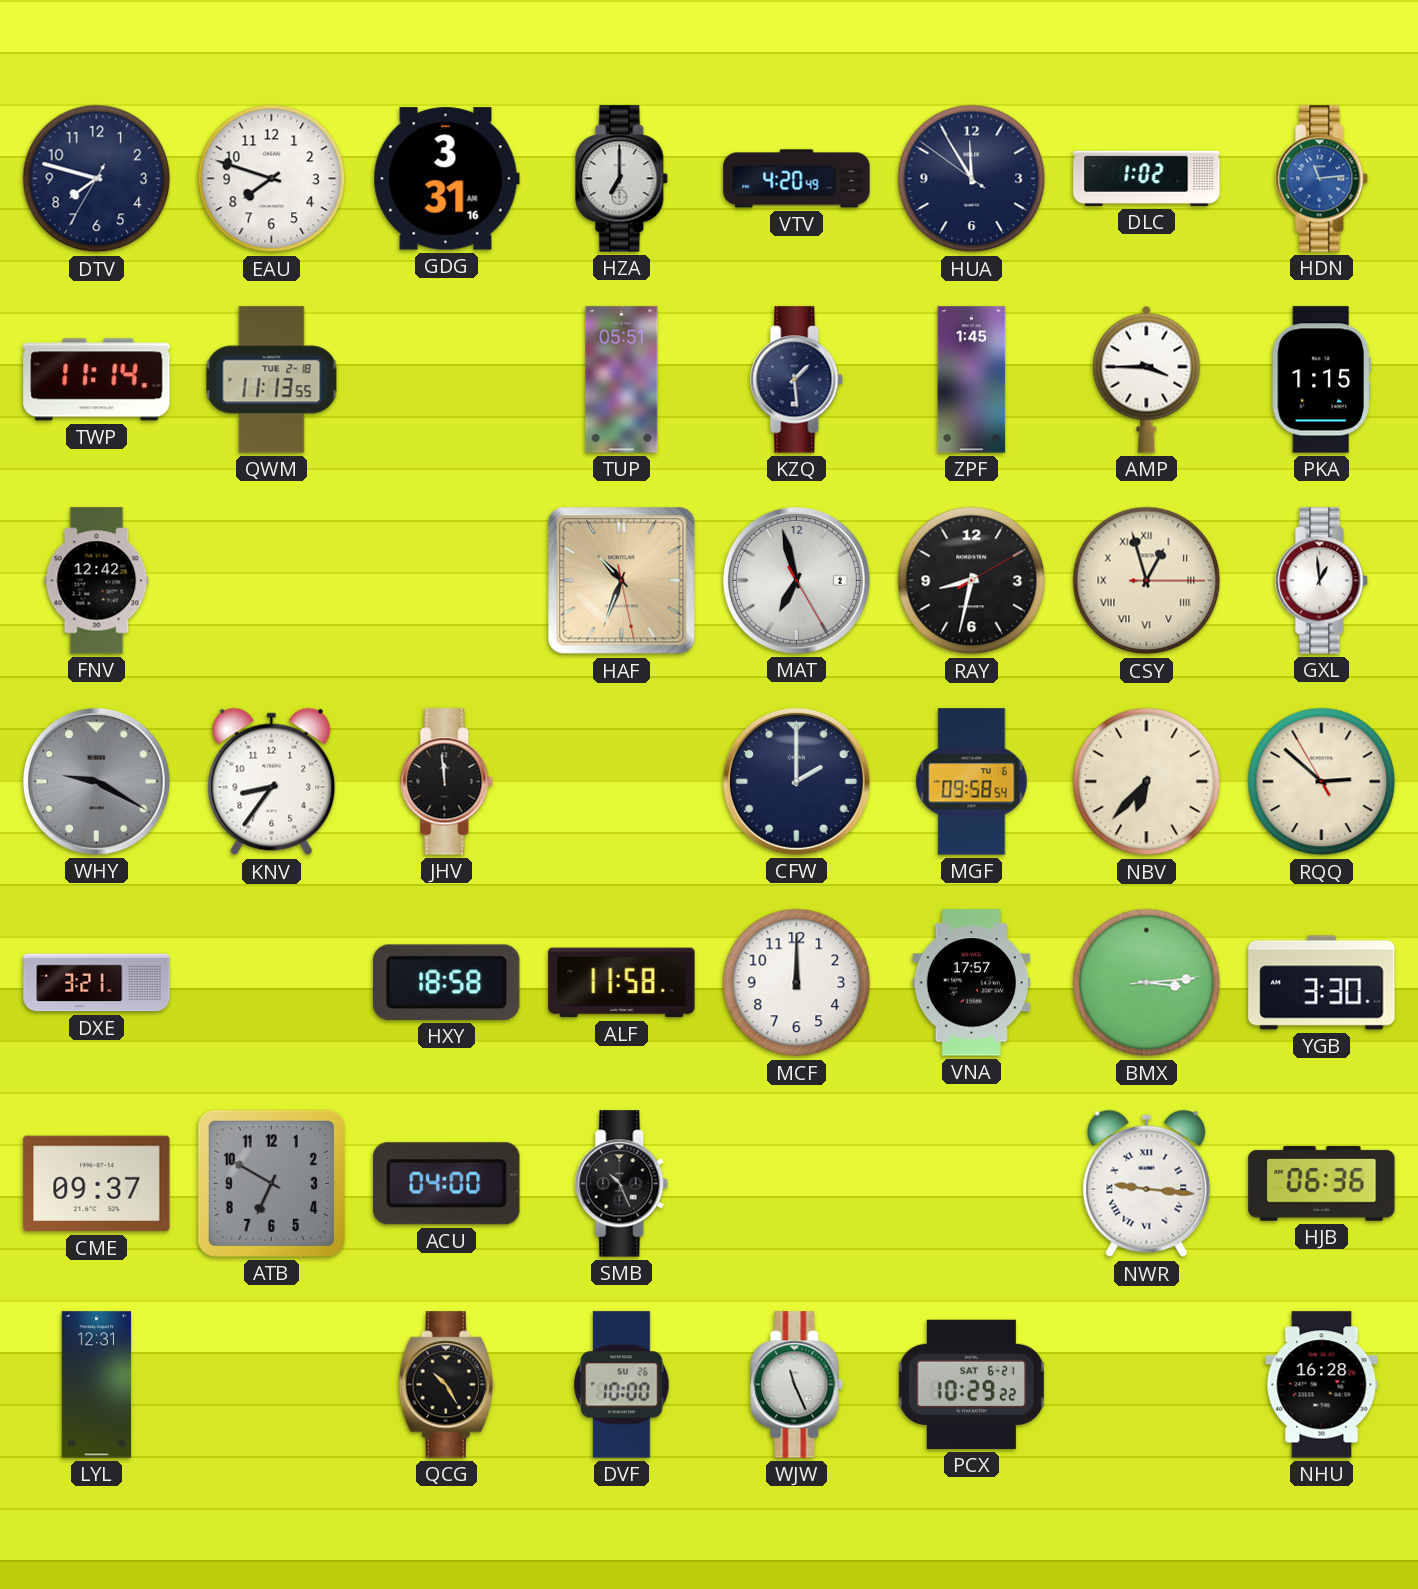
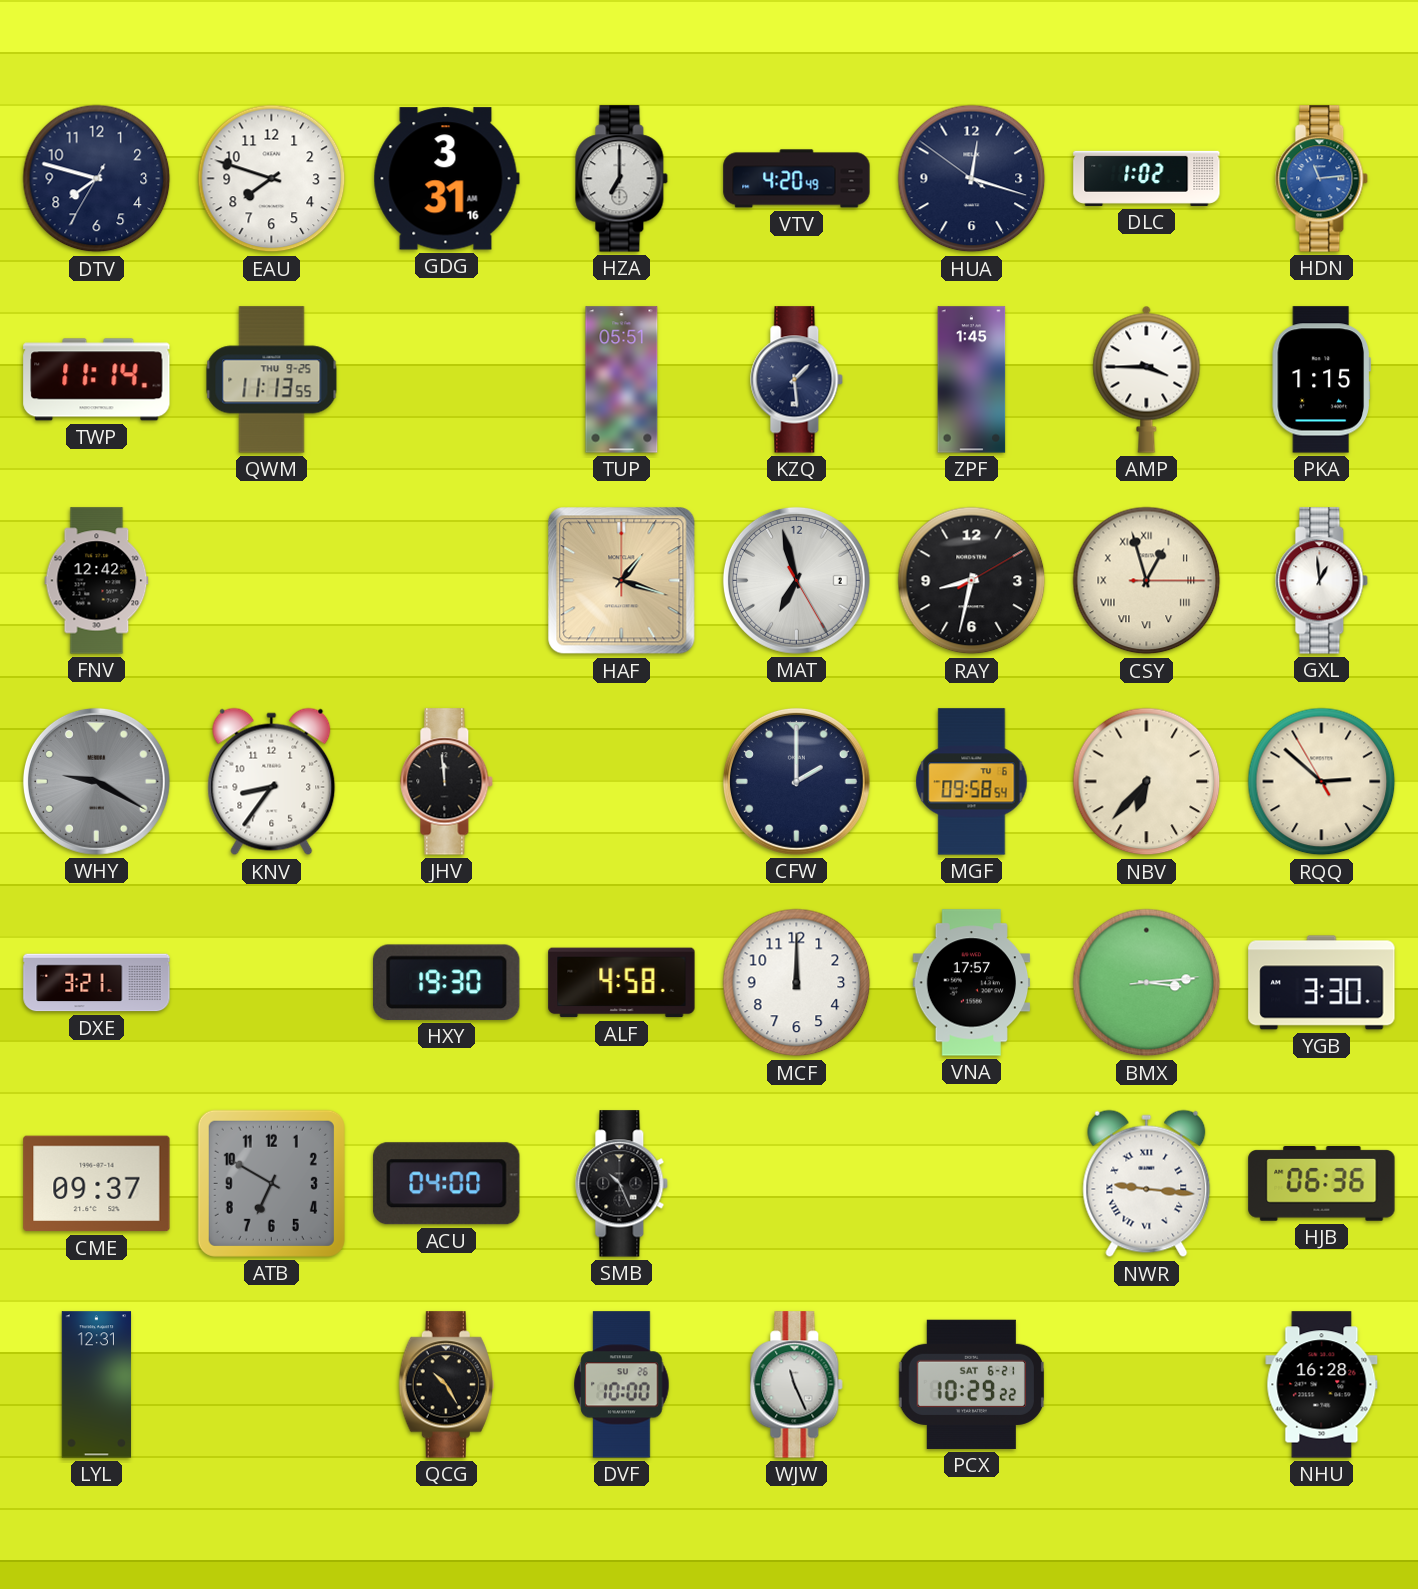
HUA: 11:54 -> 12:17 (972, 179)
QWM date: TUE 2-18 -> THU 9-25 (272, 380)
HAF: 10:33 -> 1:18 (622, 581)
HXY: 18:58 -> 19:30 (447, 982)
ALF: 11:58 -> 4:58 (622, 983)
